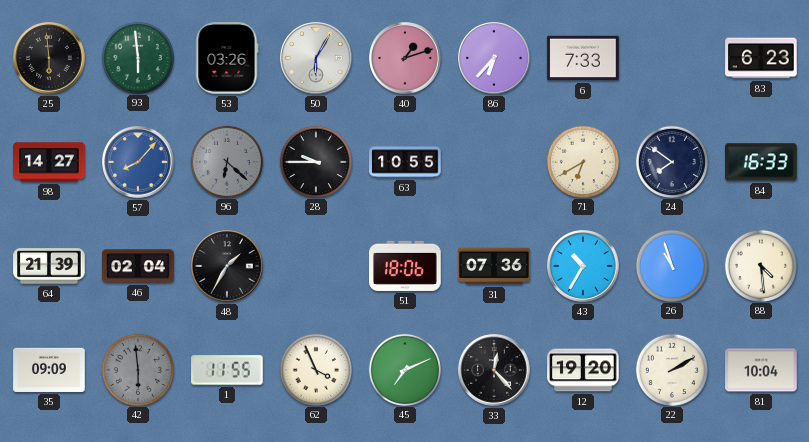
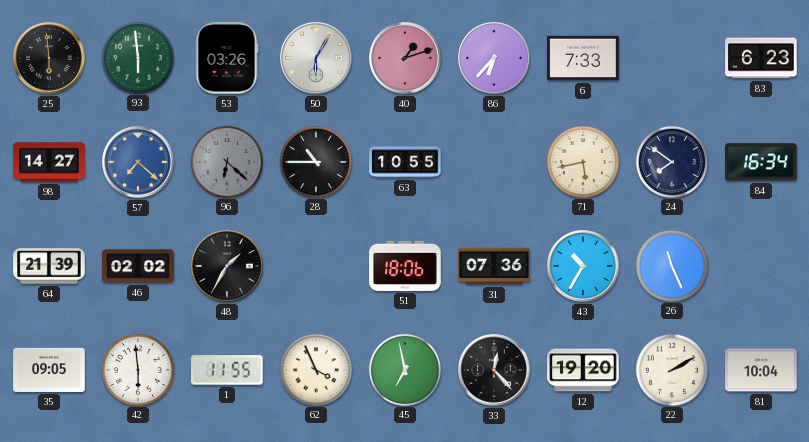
57: 8:07 -> 7:22 (138, 162)
28: 9:45 -> 10:45 (315, 161)
71: 6:40 -> 5:43 (582, 161)
84: 16:33 -> 16:34 (761, 162)
46: 02:04 -> 02:02 (138, 266)
26: 10:57 -> 11:26 (671, 265)
88: 4:29 -> none (760, 265)
35: 09:09 -> 09:05 (49, 370)
42 dial: grey -> white (137, 369)
45: 7:11 -> 6:58 (404, 369)
